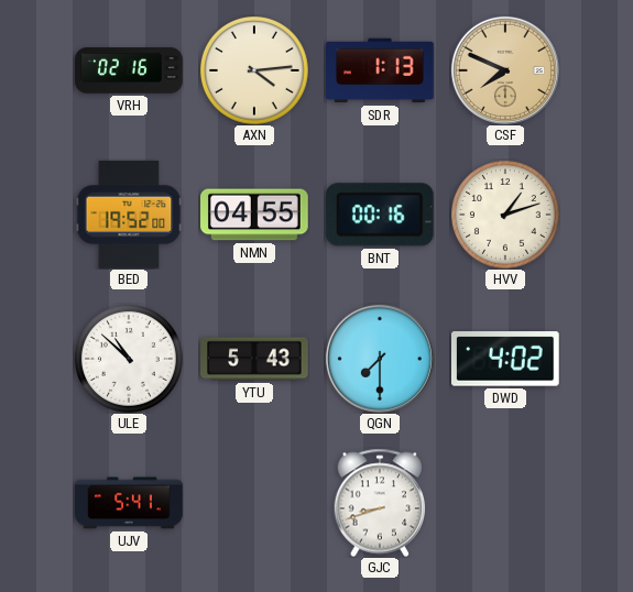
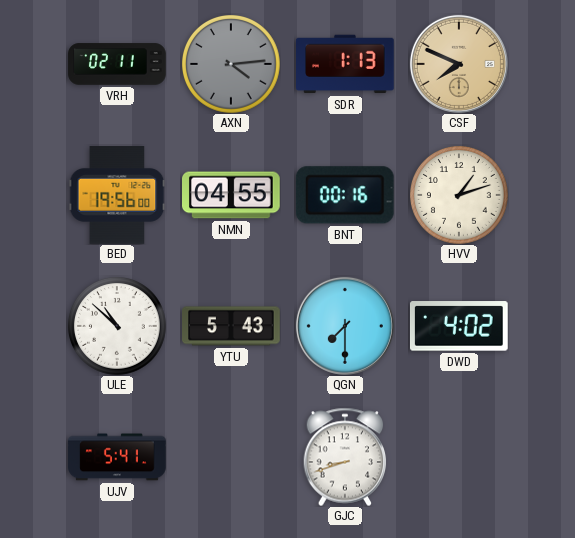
VRH: 02:16 -> 02:11 (117, 64)
AXN dial: cream -> grey (232, 65)
BED: 19:52 -> 19:56 (117, 195)
